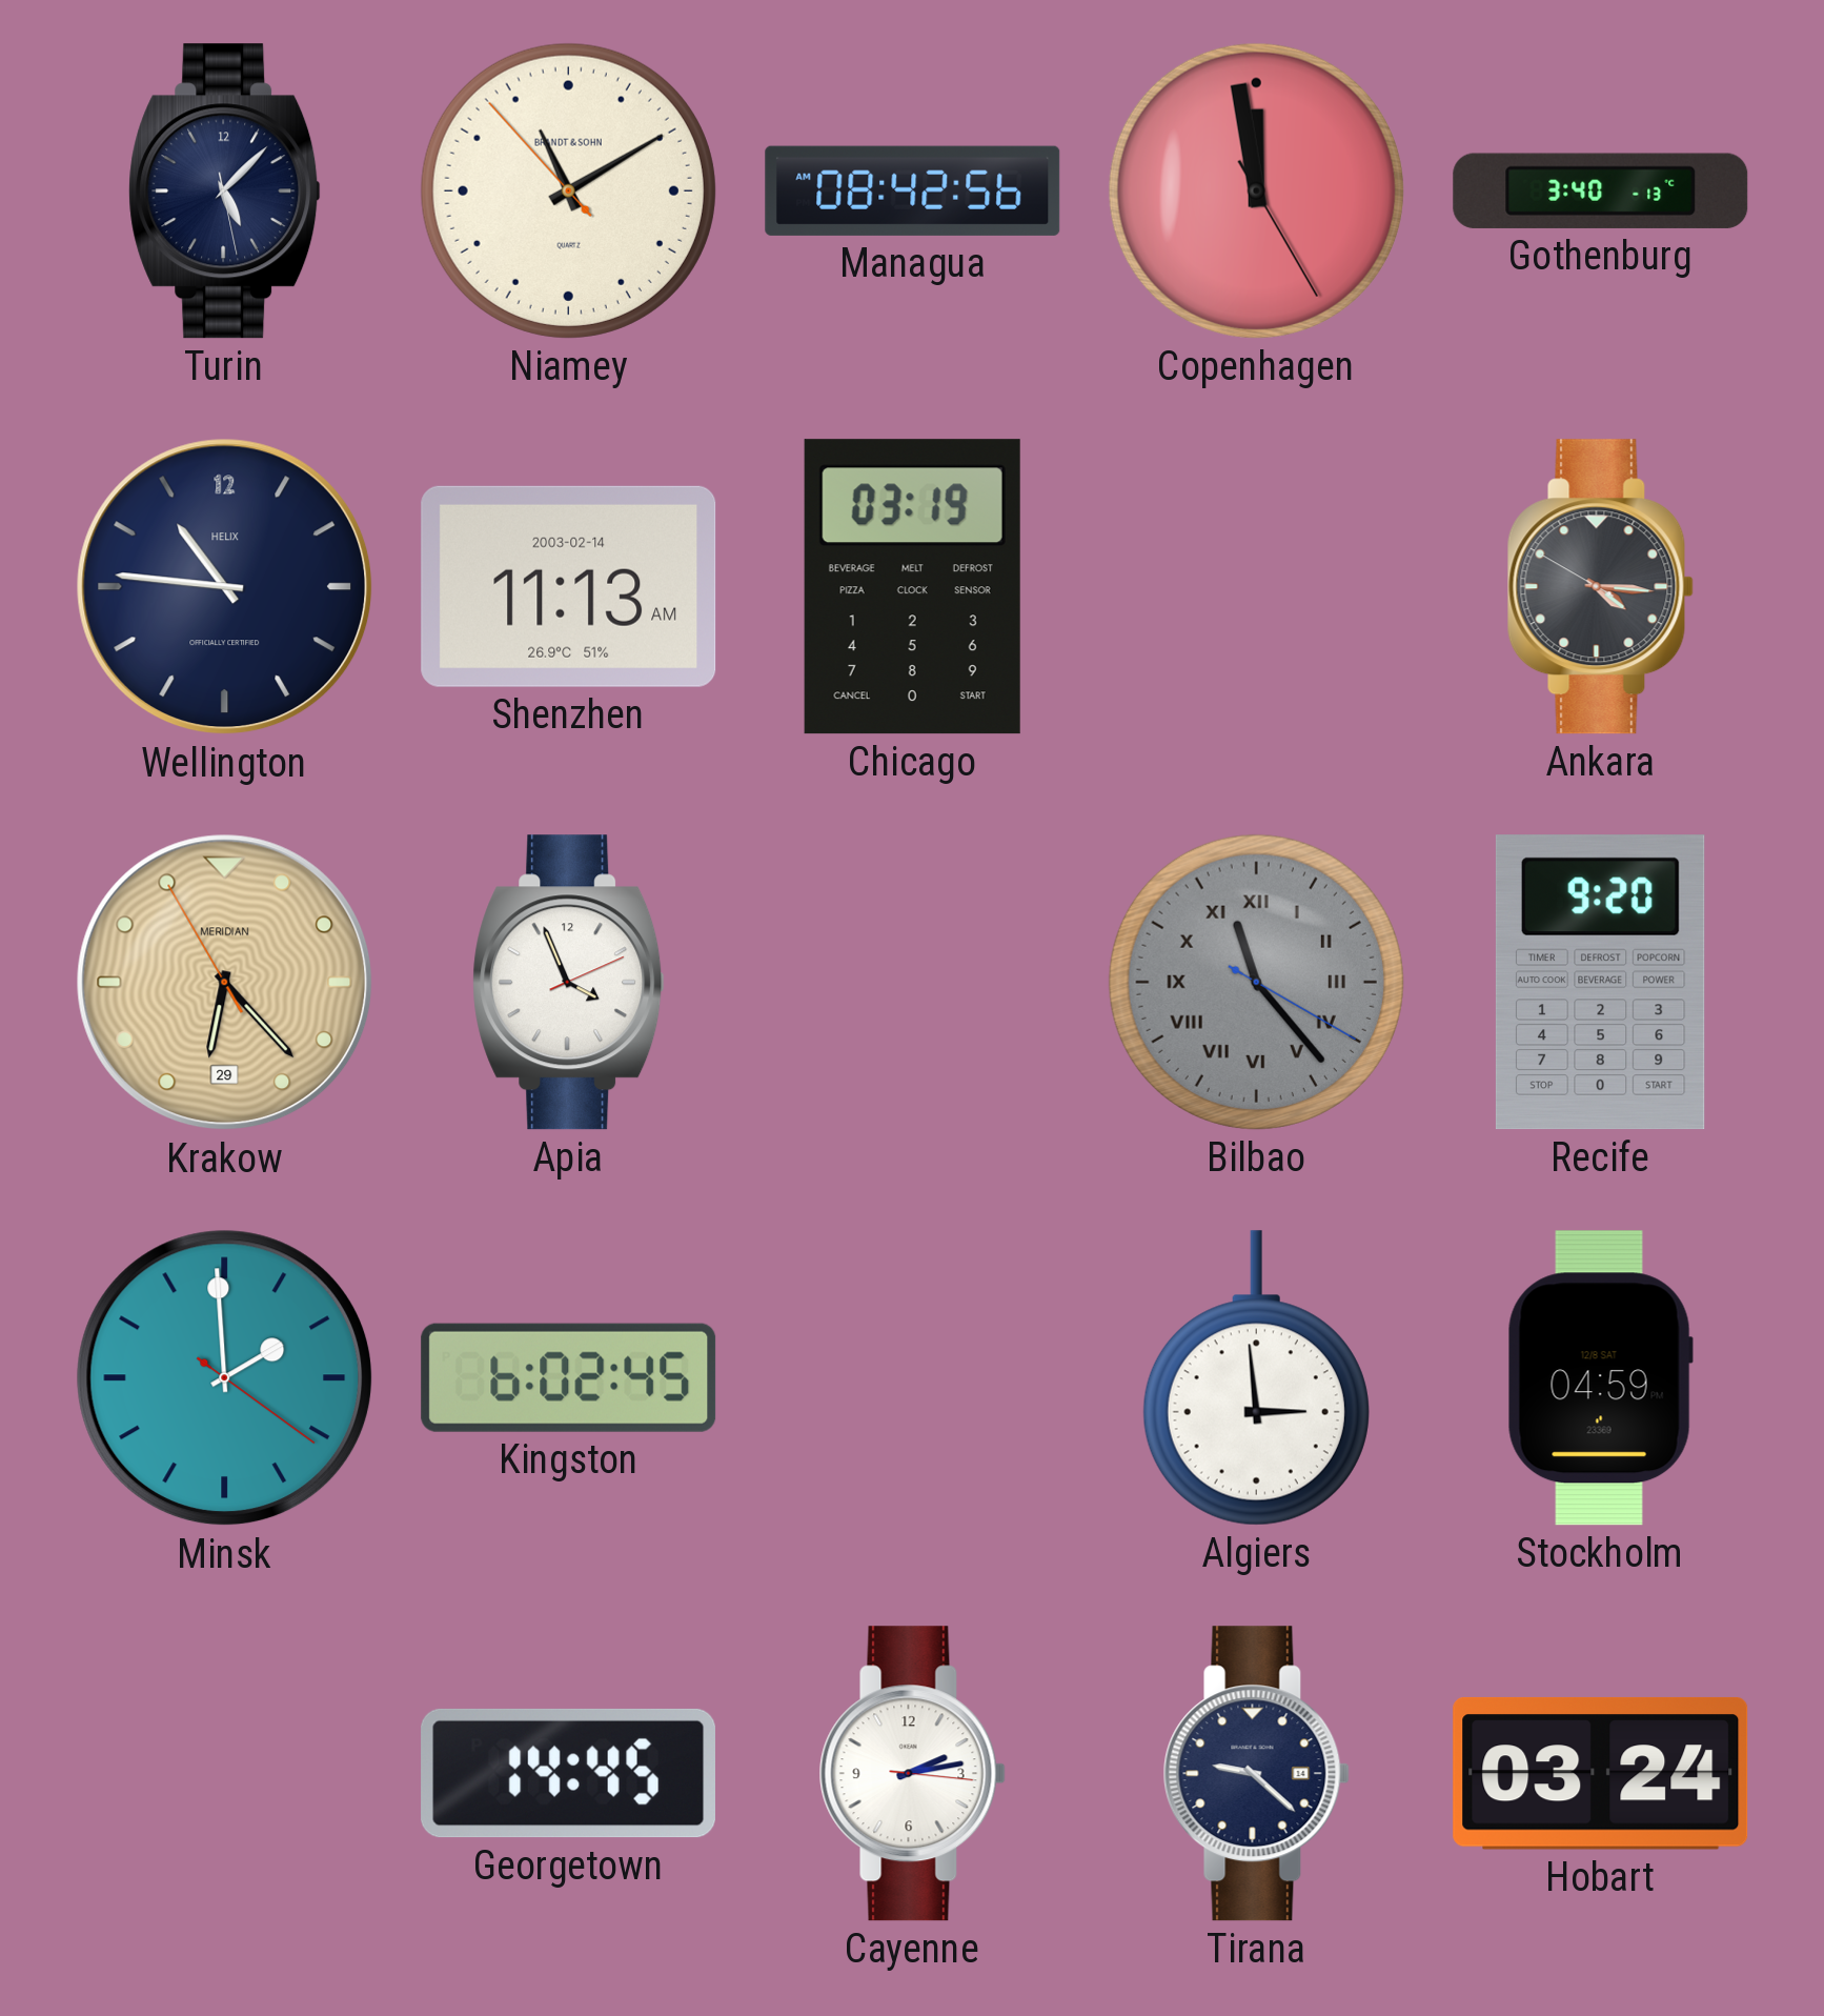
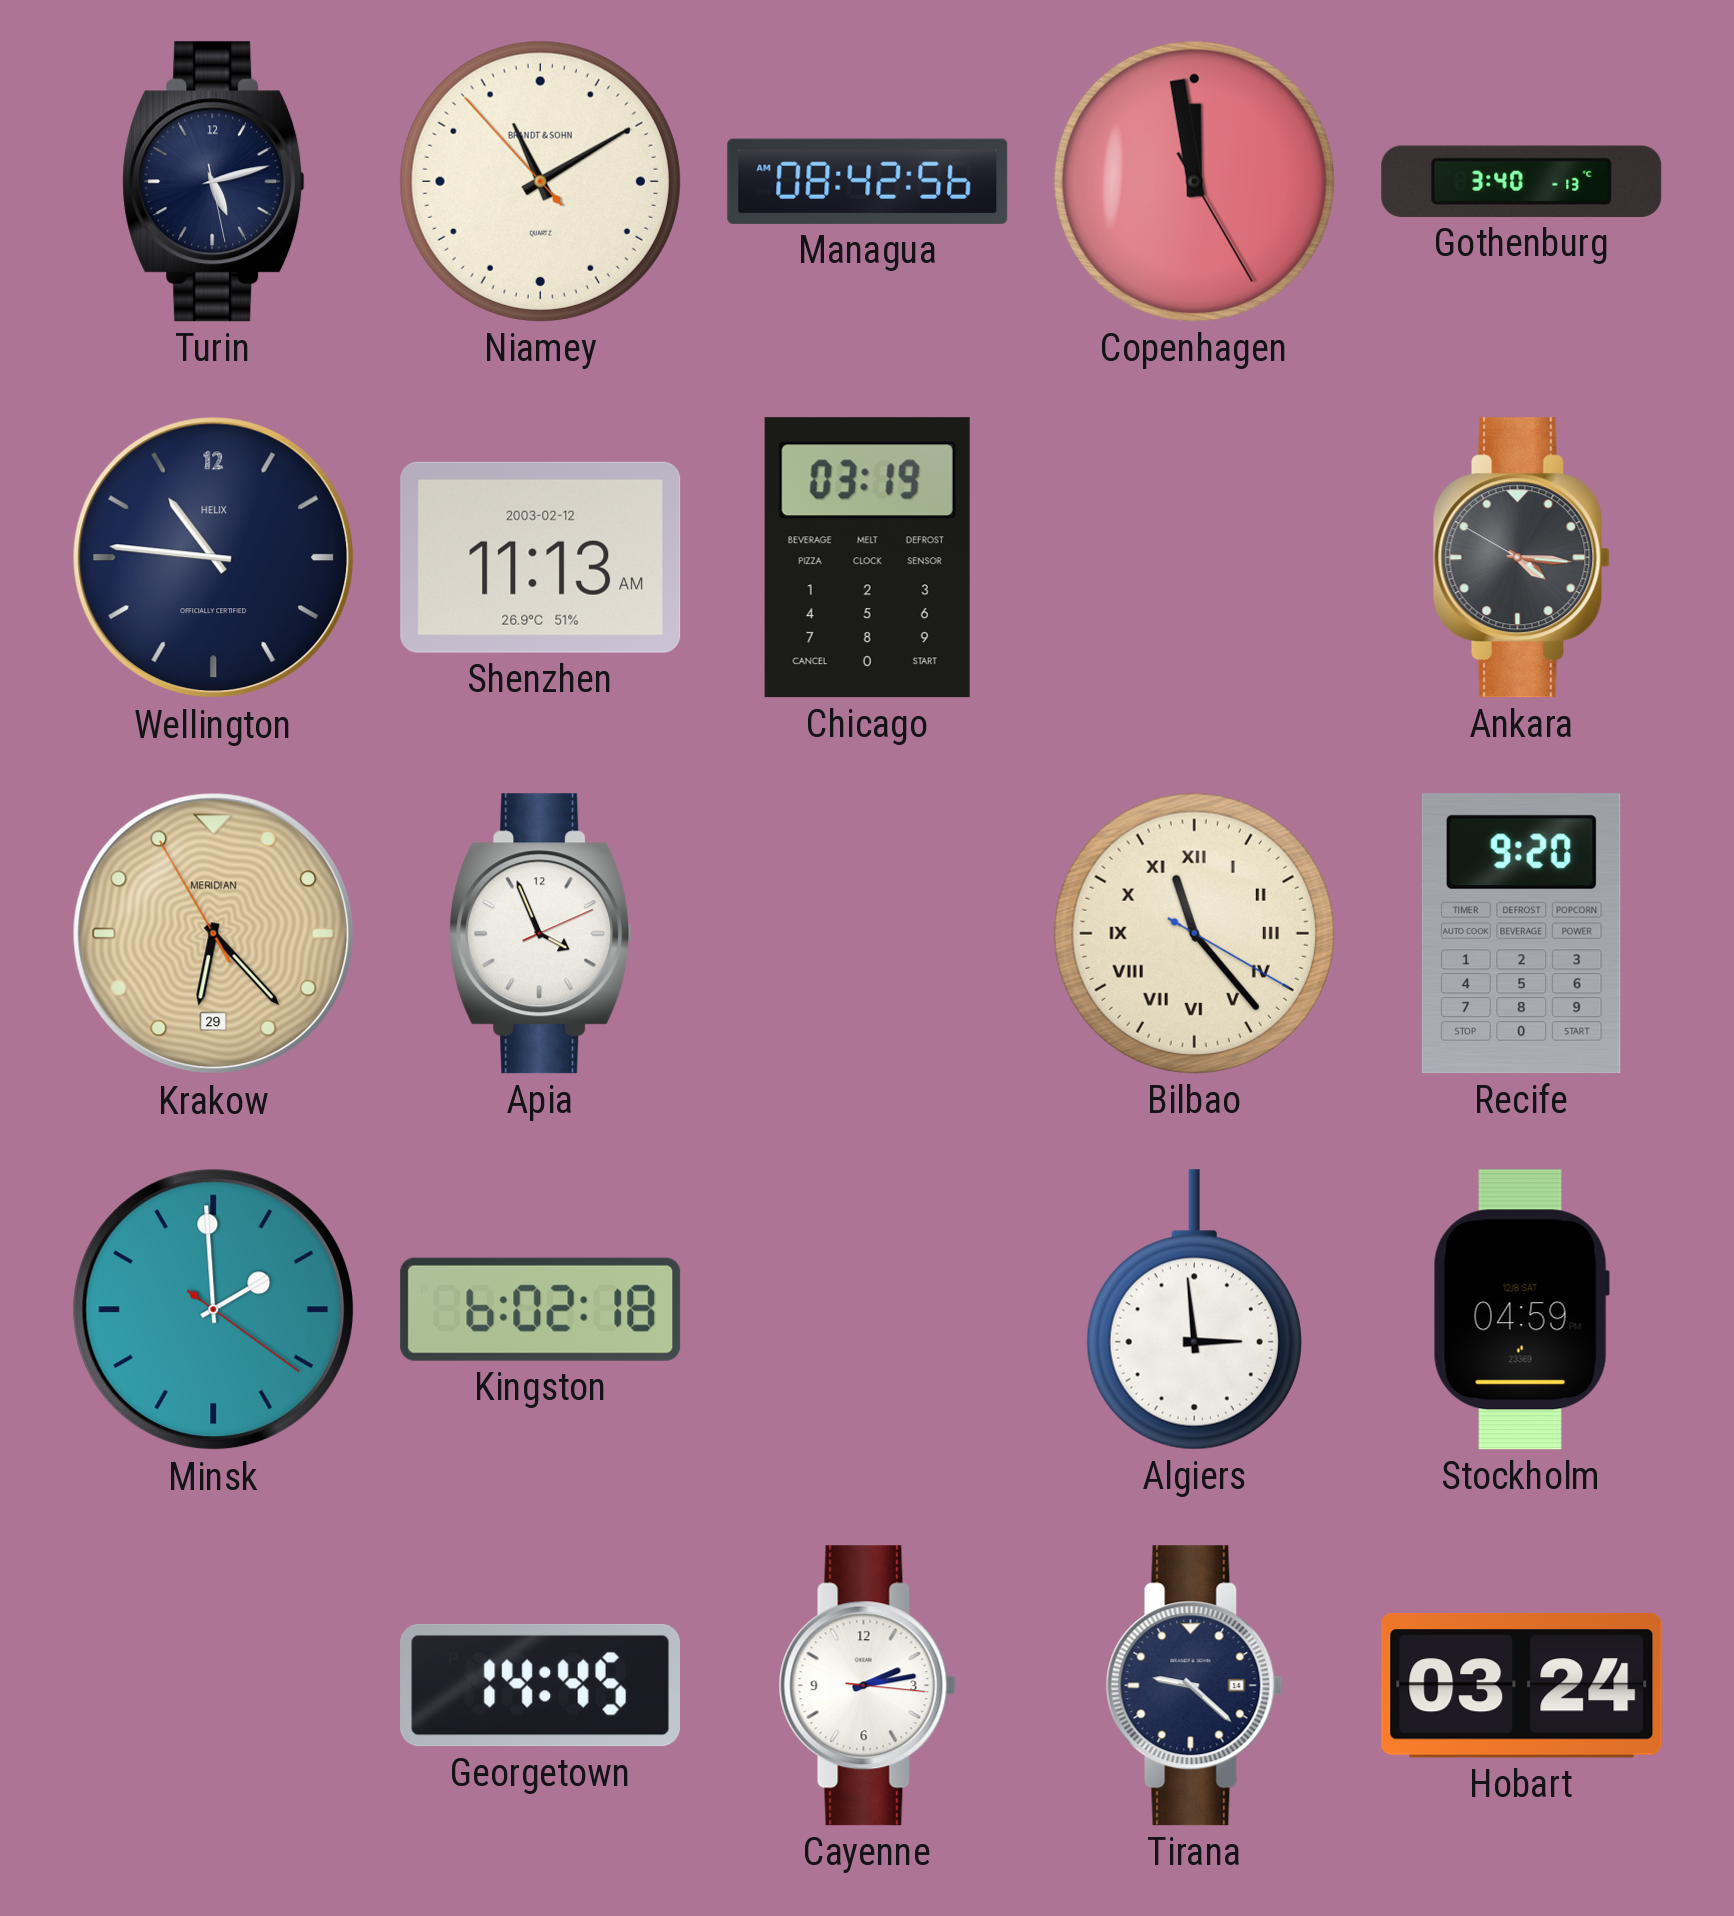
Turin: 5:07 -> 5:12 (214, 182)
Shenzhen date: 2003-02-14 -> 2003-02-12 (541, 557)
Bilbao dial: grey -> cream (1194, 933)
Kingston: 6:02:45 -> 6:02:18 (541, 1309)
